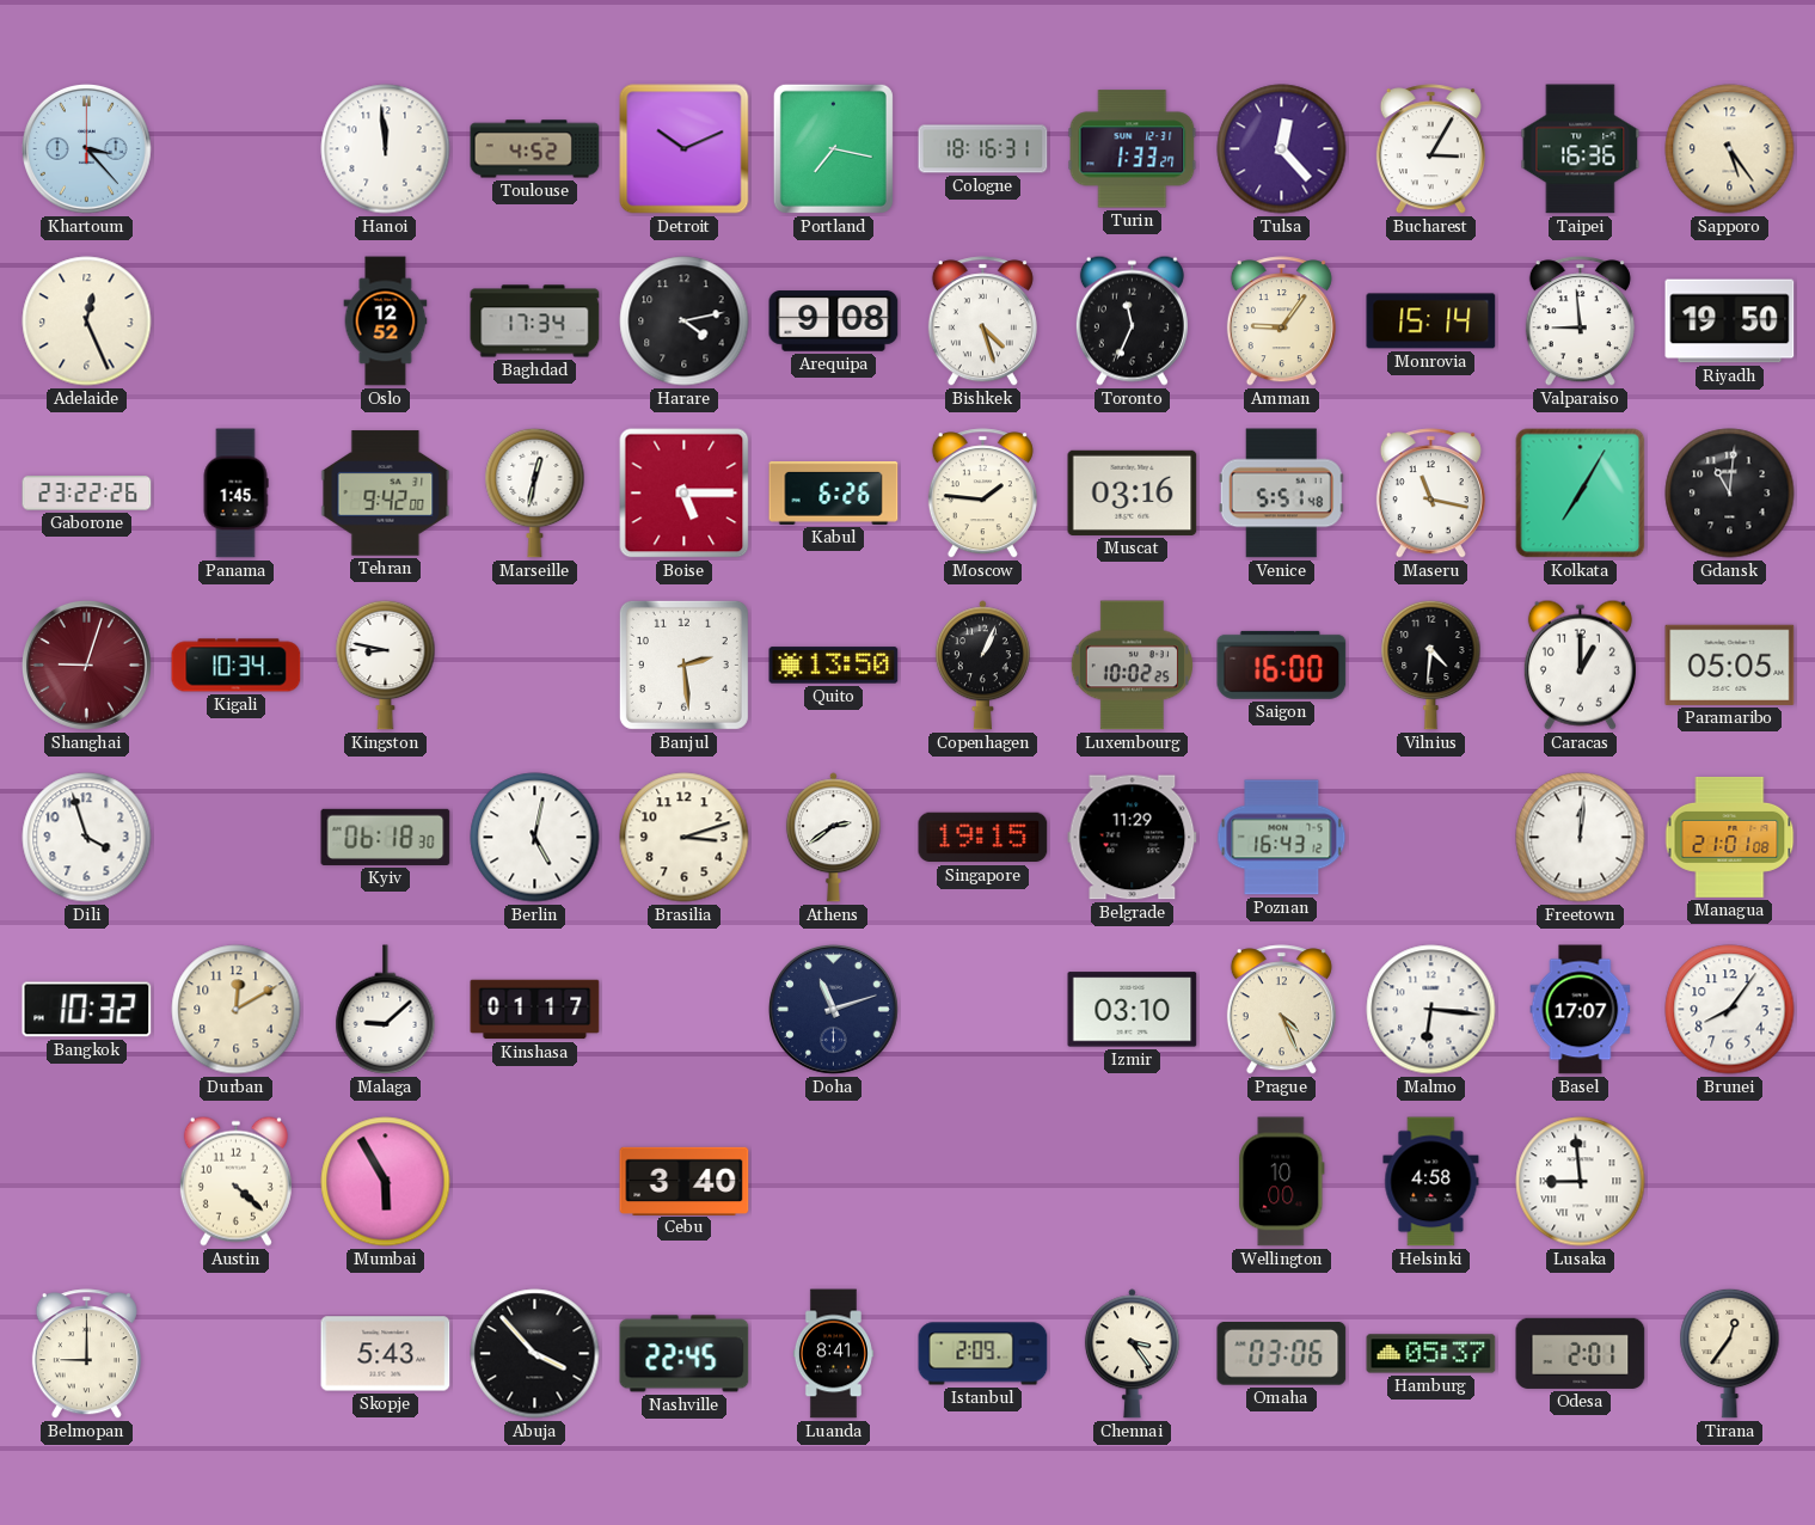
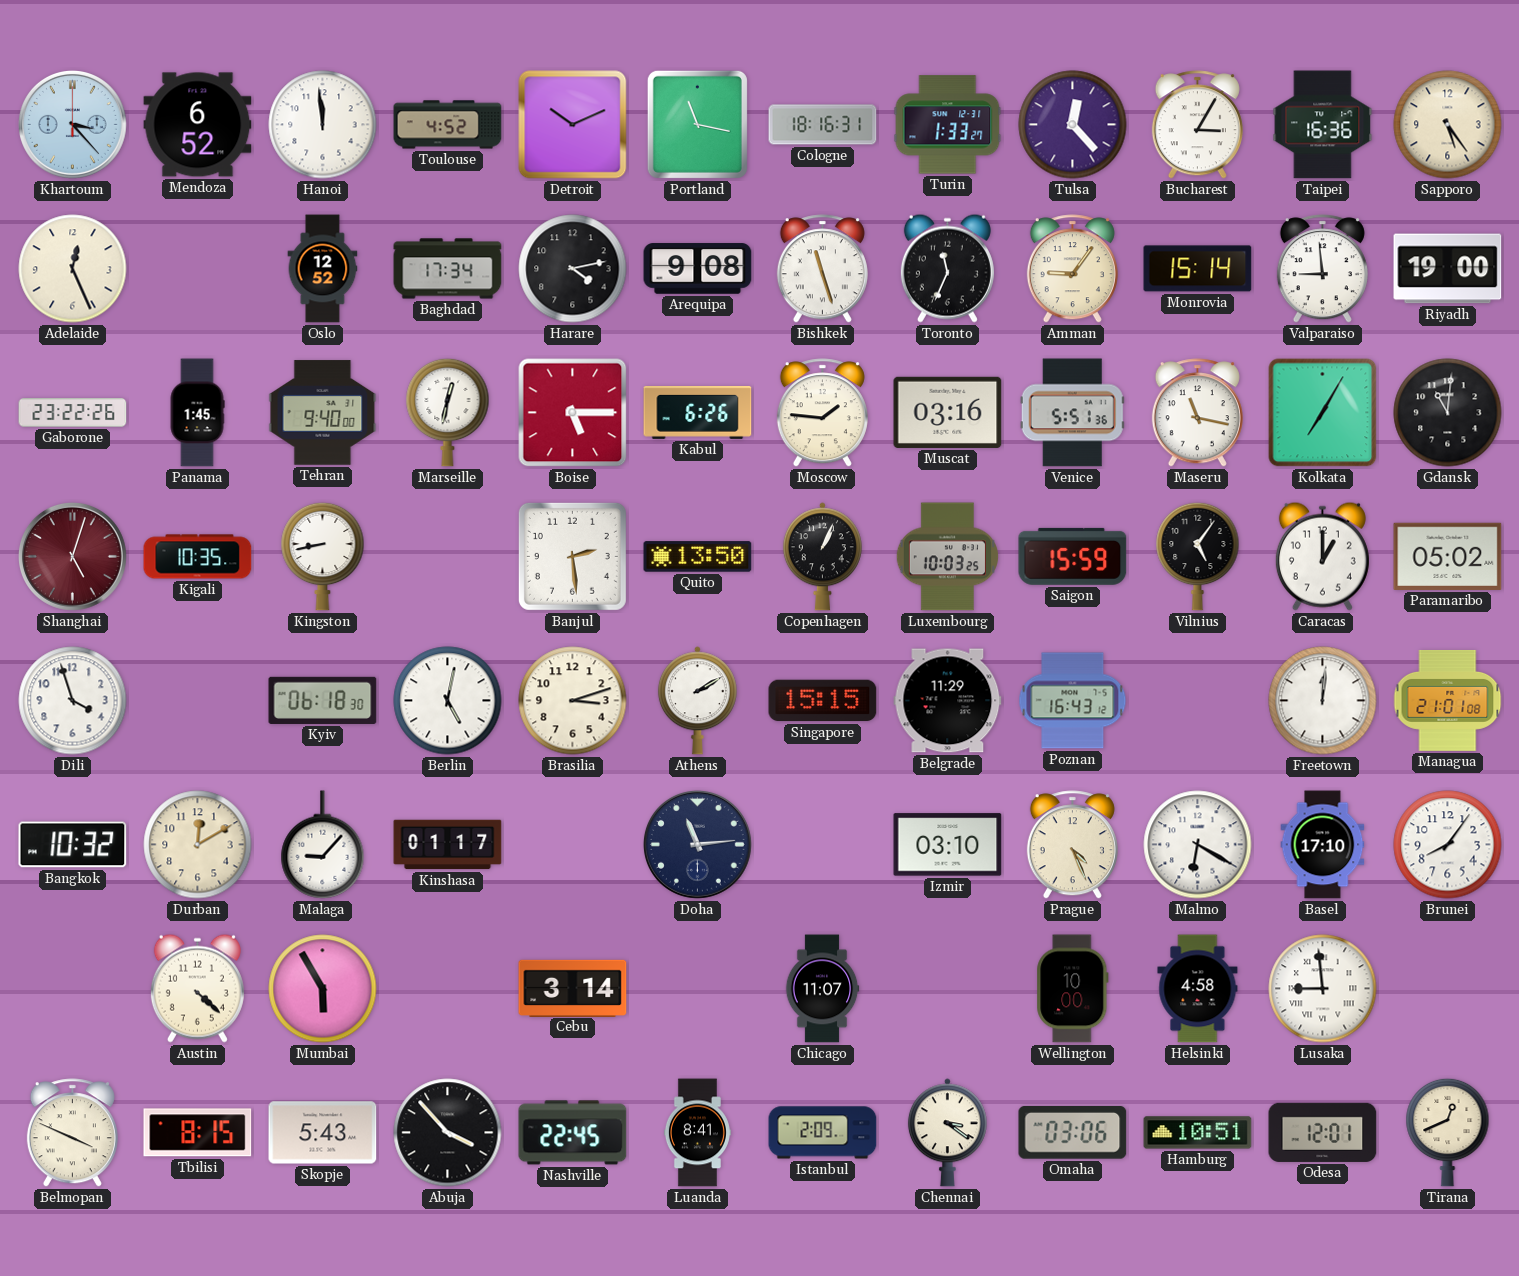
Mendoza: none -> 6:52 (198, 125)
Portland: 7:17 -> 11:17 (697, 124)
Bishkek: 4:27 -> 11:27 (822, 269)
Riyadh: 19:50 -> 19:00 (1448, 269)
Tehran: 9:42 -> 9:40 (323, 413)
Venice: 5:51:48 -> 5:51:36 (1072, 413)
Shanghai: 9:03 -> 5:03 (72, 556)
Kigali: 10:34 -> 10:35 (198, 557)
Kingston: 8:47 -> 8:43 (323, 556)
Luxembourg: 10:02 -> 10:03 (947, 557)
Saigon: 16:00 -> 15:59 (1073, 556)
Vilnius: 4:31 -> 5:06 (1198, 556)
Paramaribo: 05:05 -> 05:02 (1448, 556)
Athens: 2:39 -> 2:10 (697, 701)
Singapore: 19:15 -> 15:15 (823, 701)
Malaga: 9:08 -> 9:07 (323, 845)
Doha: 11:12 -> 11:14 (697, 844)
Malmo: 6:16 -> 6:20 (1198, 845)
Basel: 17:07 -> 17:10 (1323, 845)
Cebu: 3:40 -> 3:14 (573, 988)
Chicago: none -> 11:07 (822, 989)
Belmopan: 9:00 -> 3:49 (72, 1133)
Tbilisi: none -> 8:15 (198, 1133)
Chennai: 3:24 -> 3:21 (947, 1133)
Hamburg: 05:37 -> 10:51 (1198, 1133)
Odesa: 2:01 -> 12:01 (1323, 1132)
Tirana: 12:36 -> 12:41 (1448, 1132)
